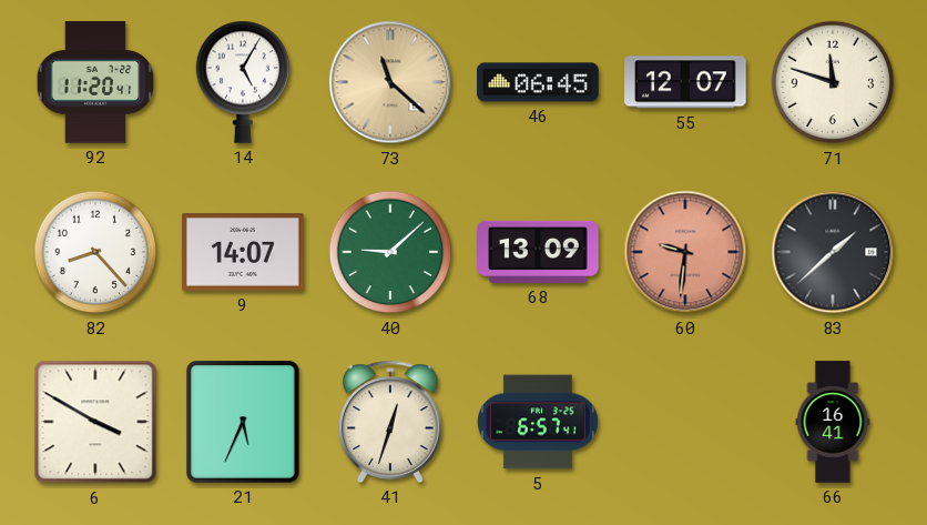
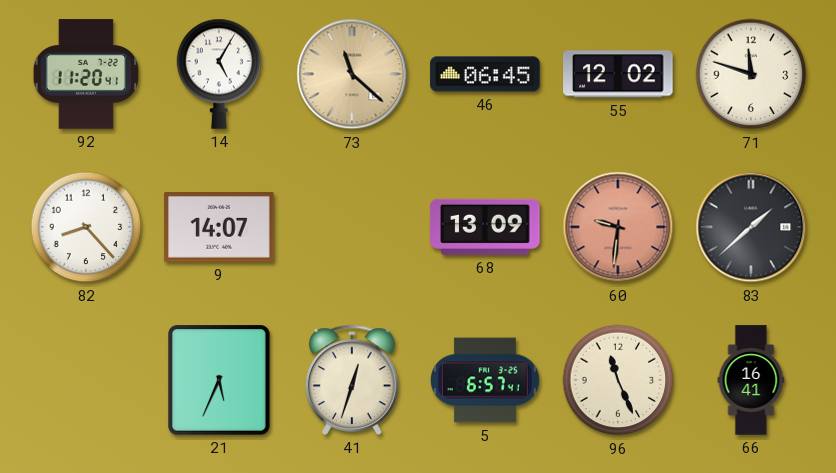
55: 12:07 -> 12:02 (618, 74)
40: 9:08 -> none (390, 252)
6: 3:50 -> none (95, 422)
96: none -> 11:26 (618, 380)
